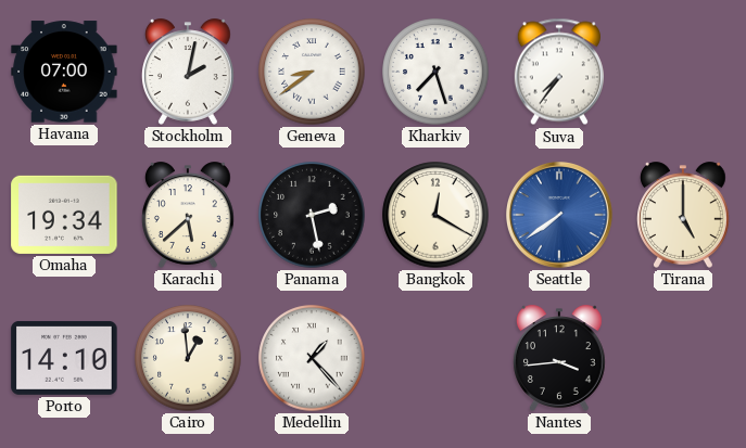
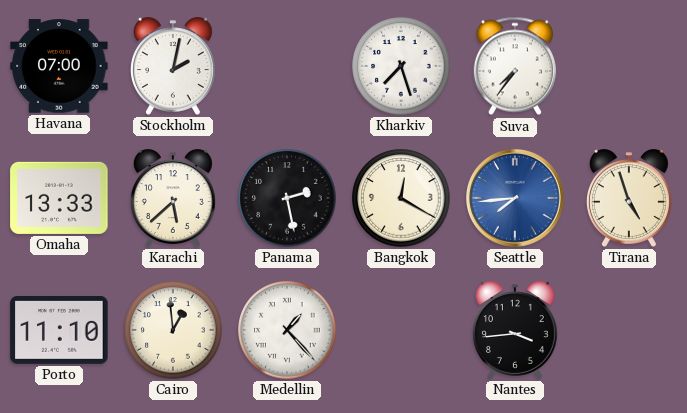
Geneva: 8:39 -> none (312, 72)
Omaha: 19:34 -> 13:33 (59, 198)
Seattle: 7:39 -> 7:44 (516, 199)
Tirana: 5:00 -> 4:57 (629, 198)
Porto: 14:10 -> 11:10 (59, 330)
